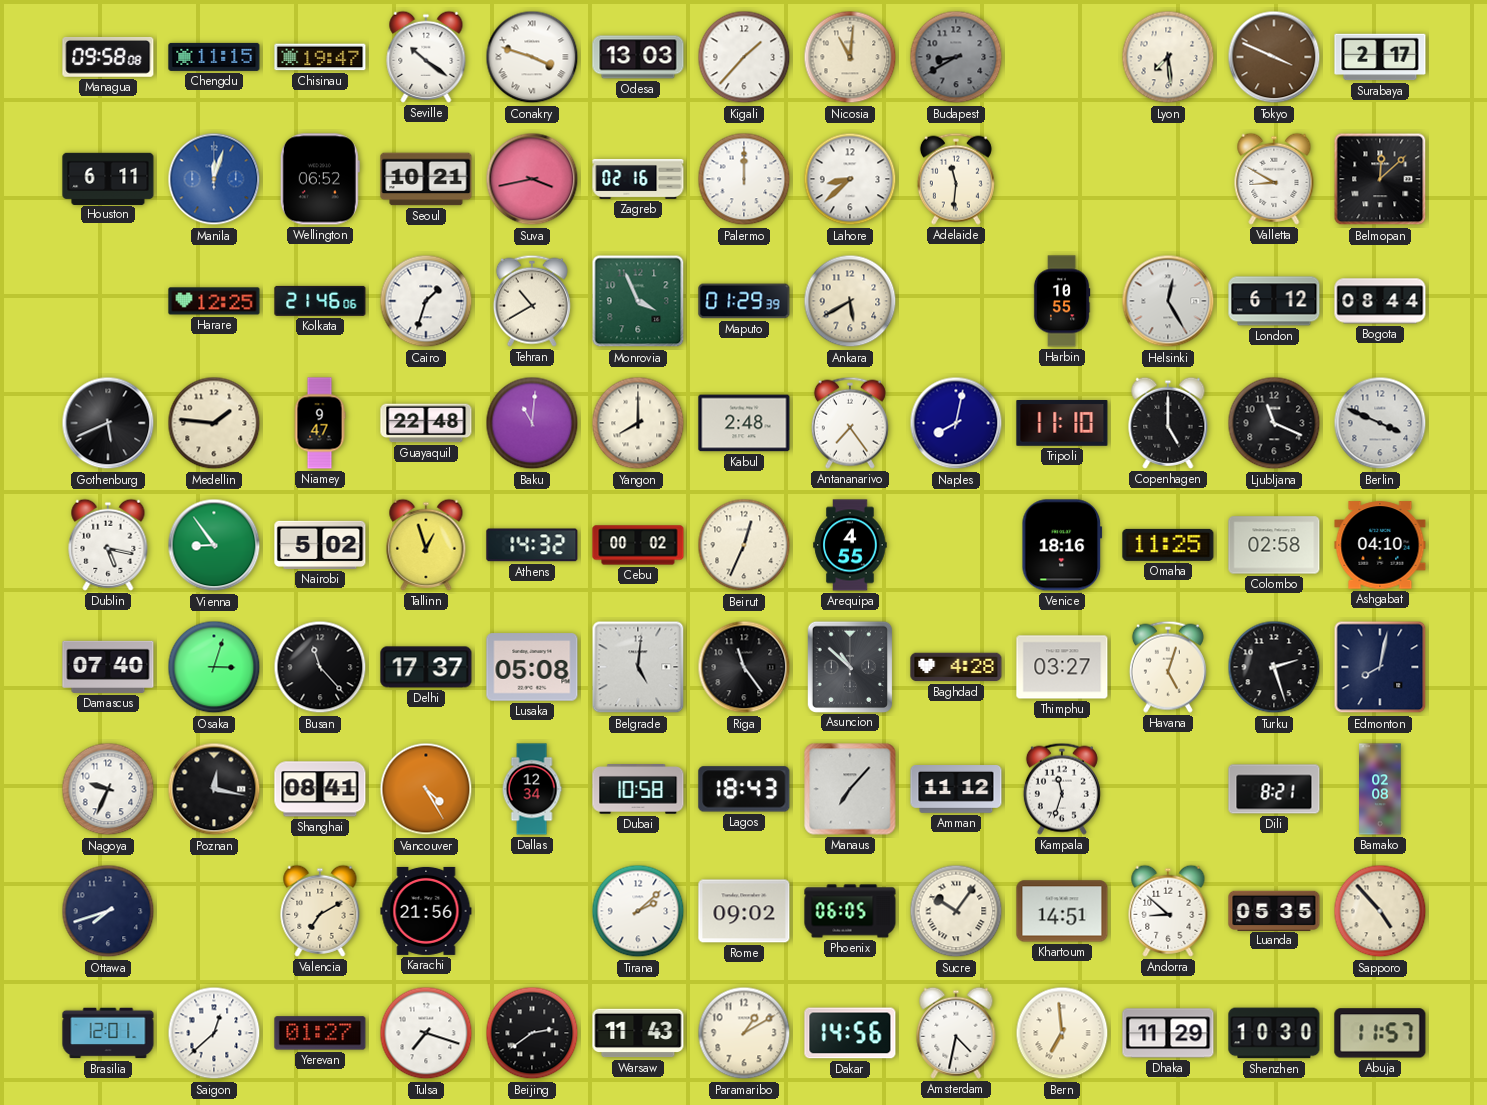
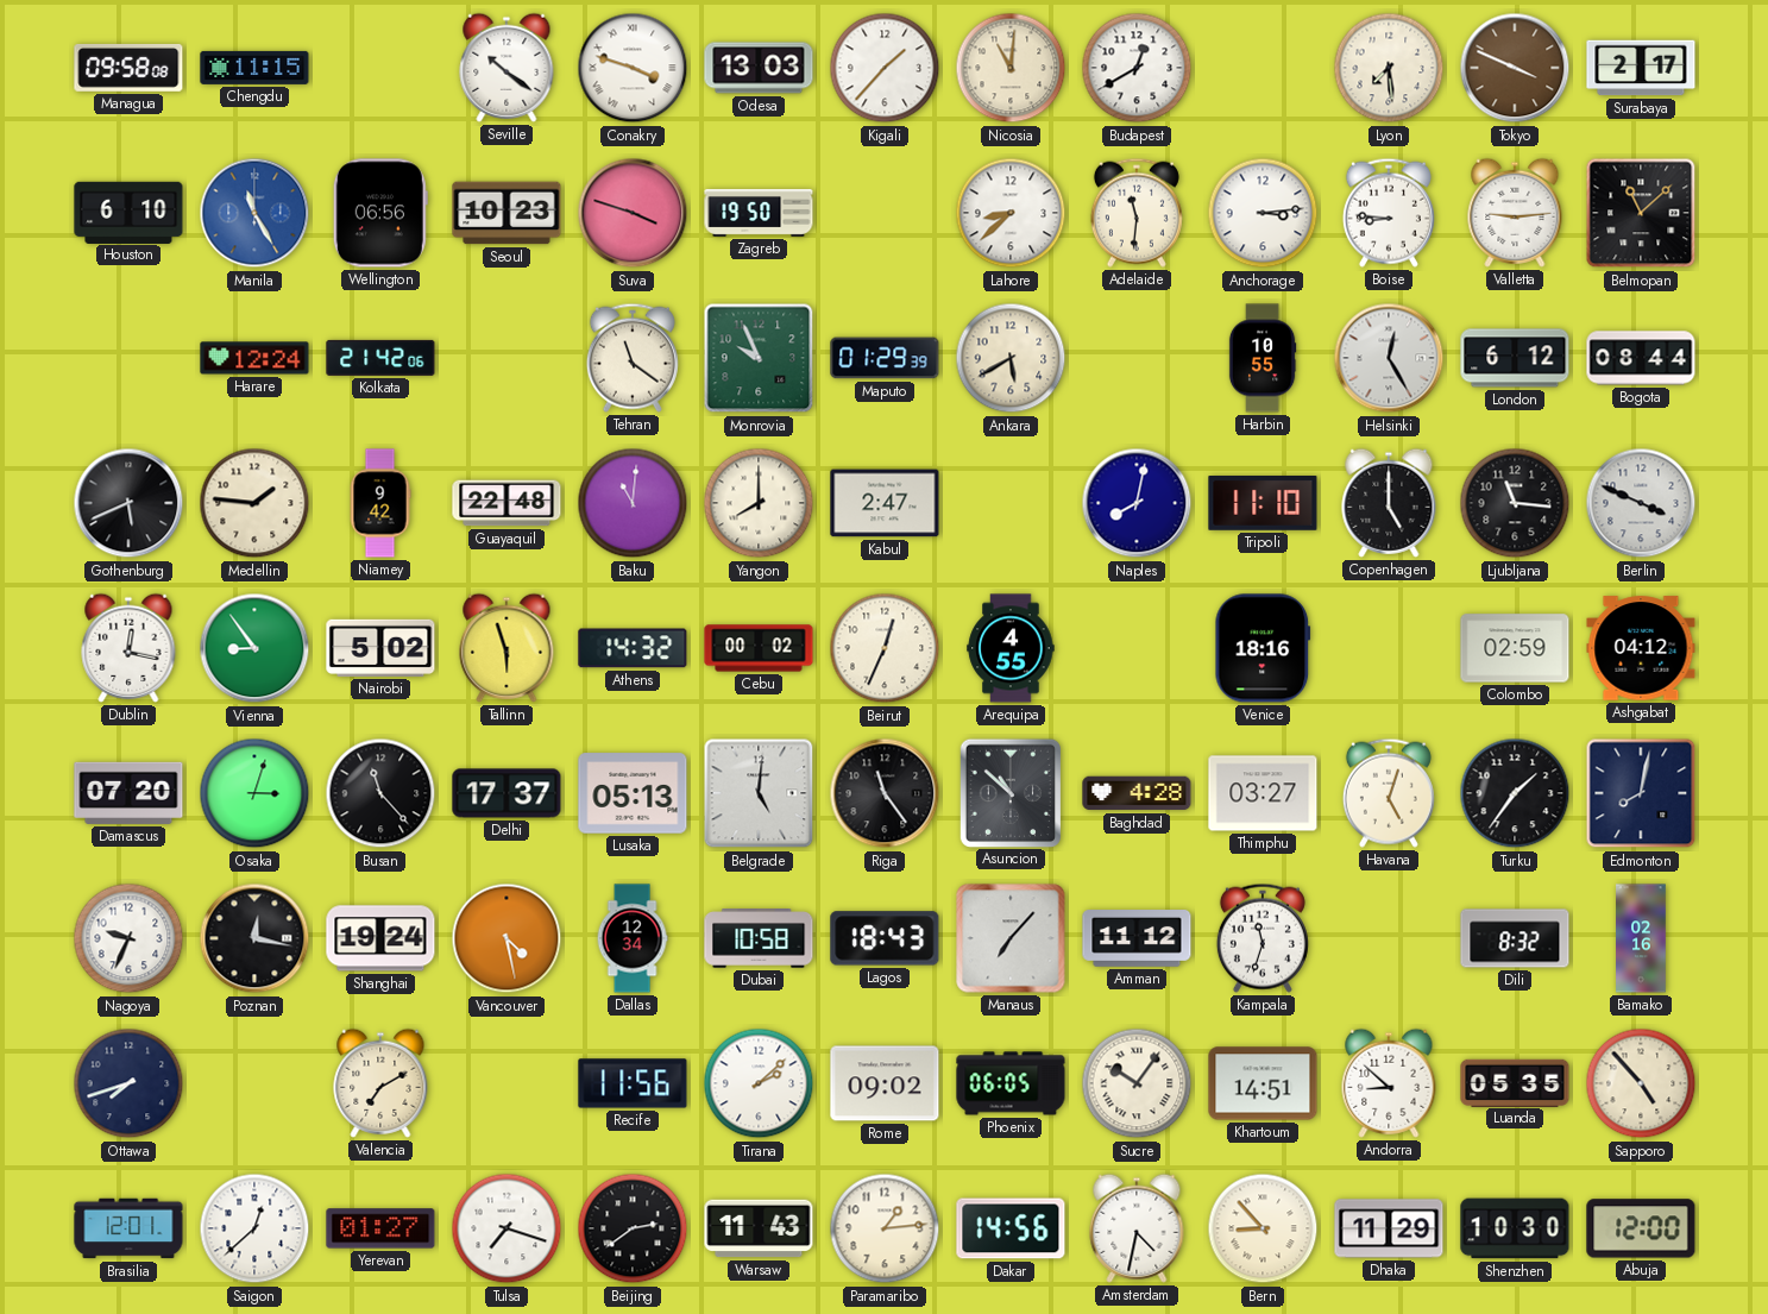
Chisinau: 19:47 -> none (320, 57)
Budapest: 8:40 -> 12:40 (1137, 68)
Budapest dial: grey -> white (1137, 68)
Houston: 6:11 -> 6:10 (128, 212)
Manila: 12:03 -> 11:25 (254, 213)
Wellington: 06:52 -> 06:56 (380, 213)
Seoul: 10:21 -> 10:23 (507, 213)
Suva: 3:43 -> 3:48 (633, 213)
Zagreb: 02:16 -> 19:50 (759, 213)
Palermo: 12:00 -> none (744, 179)
Anchorage: none -> 3:14 (1263, 213)
Boise: none -> 8:46 (1389, 213)
Valletta: 8:50 -> 9:14 (1515, 213)
Belmopan: 12:08 -> 11:08 (1641, 213)
Harare: 12:25 -> 12:24 (254, 358)
Kolkata: 21:46 -> 21:42 (380, 358)
Cairo: 1:33 -> none (426, 301)
Tehran: 10:40 -> 11:21 (633, 358)
Monrovia: 3:56 -> 9:56 (759, 358)
Niamey: 9:47 -> 9:42 (380, 503)
Kabul: 2:48 -> 2:47 (885, 503)
Antananarivo: 7:24 -> none (850, 423)
Ljubljana: 11:19 -> 11:16 (1515, 503)
Dublin: 5:17 -> 12:17 (128, 648)
Tallinn: 12:57 -> 5:57 (507, 648)
Omaha: 11:25 -> none (1168, 545)
Colombo: 02:58 -> 02:59 (1515, 648)
Ashgabat: 04:10 -> 04:12 (1641, 648)
Damascus: 07:40 -> 07:20 (128, 793)
Lusaka: 05:08 -> 05:13 (633, 793)
Turku: 2:27 -> 1:36 (1515, 793)
Shanghai: 08:41 -> 19:24 (380, 938)
Vancouver: 4:25 -> 4:28 (507, 938)
Dili: 8:21 -> 8:32 (1515, 938)
Bamako: 02:08 -> 02:16 (1641, 938)
Karachi: 21:56 -> none (426, 911)
Recife: none -> 11:56 (633, 1083)
Paramaribo: 1:10 -> 1:14 (885, 1228)
Bern: 6:59 -> 8:53 (1263, 1228)
Abuja: 11:57 -> 12:00 (1641, 1228)
